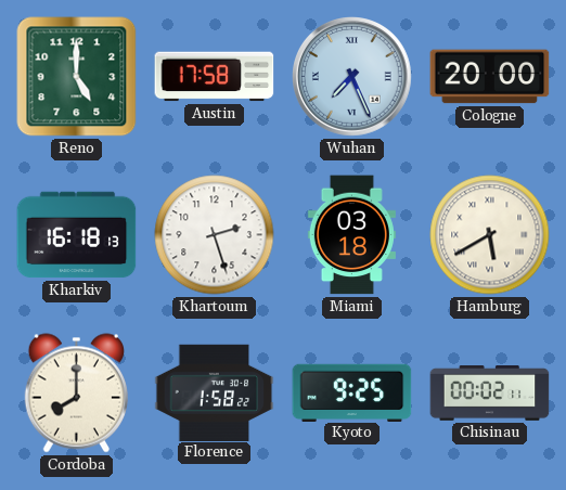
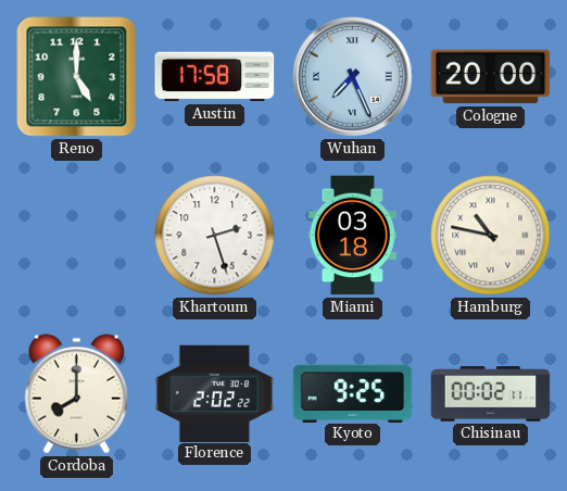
Kharkiv: 16:18 -> none (77, 235)
Hamburg: 5:40 -> 10:47 (491, 236)
Florence: 1:58 -> 2:02 (215, 393)
